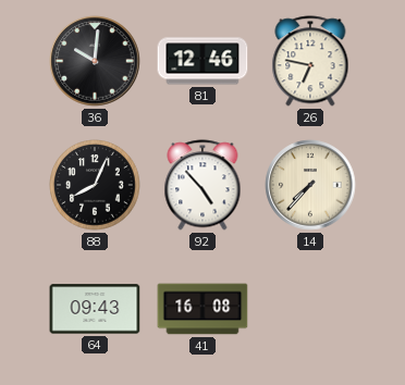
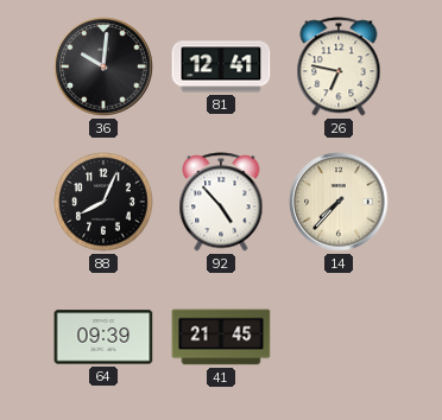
81: 12:46 -> 12:41 (221, 66)
64: 09:43 -> 09:39 (103, 337)
41: 16:08 -> 21:45 (221, 337)
